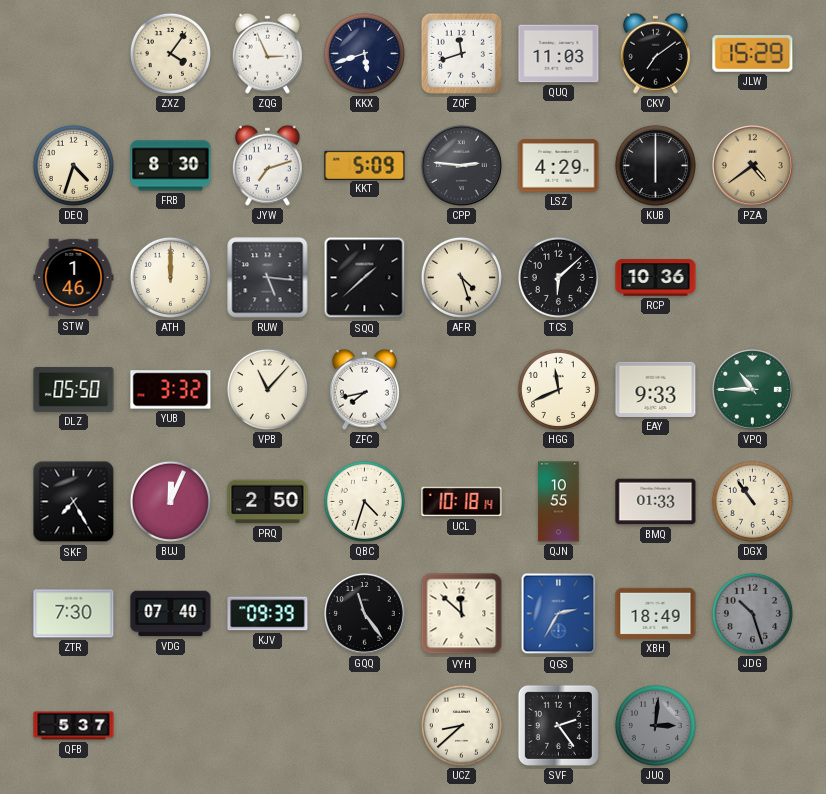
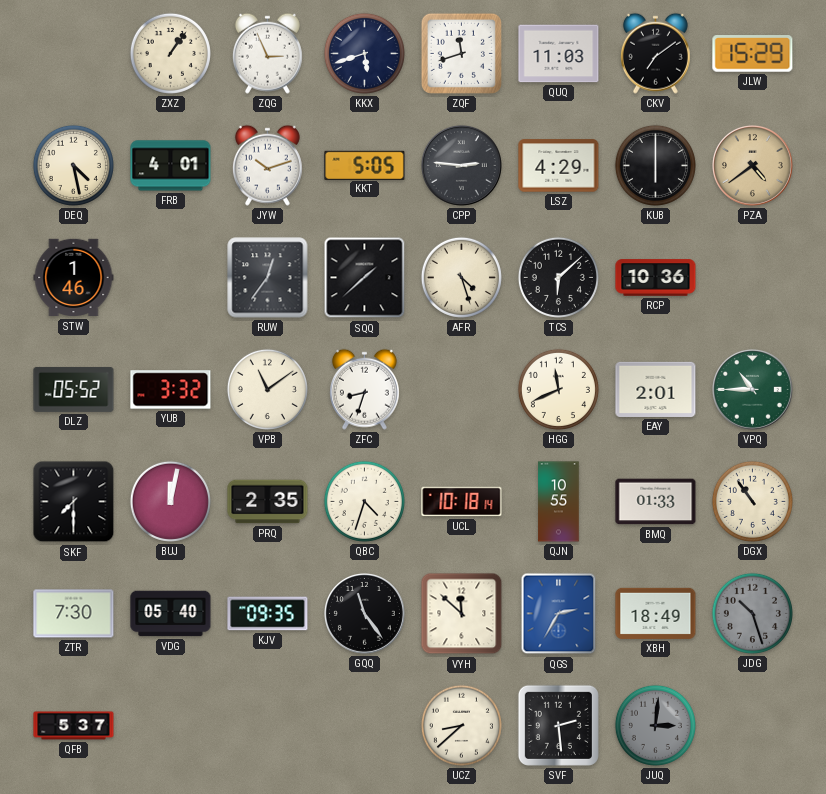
ZXZ: 4:06 -> 1:06 (170, 53)
DEQ: 4:33 -> 4:28 (73, 165)
FRB: 8:30 -> 4:01 (171, 166)
JYW: 7:12 -> 10:12 (267, 165)
KKT: 5:09 -> 5:05 (365, 165)
ATH: 12:00 -> none (170, 277)
RUW: 5:16 -> 12:36 (268, 278)
DLZ: 05:50 -> 05:52 (74, 389)
VPB: 11:07 -> 11:09 (267, 389)
ZFC: 7:43 -> 8:33 (364, 389)
EAY: 9:33 -> 2:01 (656, 389)
SKF: 7:25 -> 7:30 (74, 502)
BUJ: 12:04 -> 12:02 (170, 501)
PRQ: 2:50 -> 2:35 (268, 502)
VDG: 07:40 -> 05:40 (171, 614)
KJV: 09:39 -> 09:35 (268, 614)
SVF: 2:24 -> 2:29 (558, 725)
